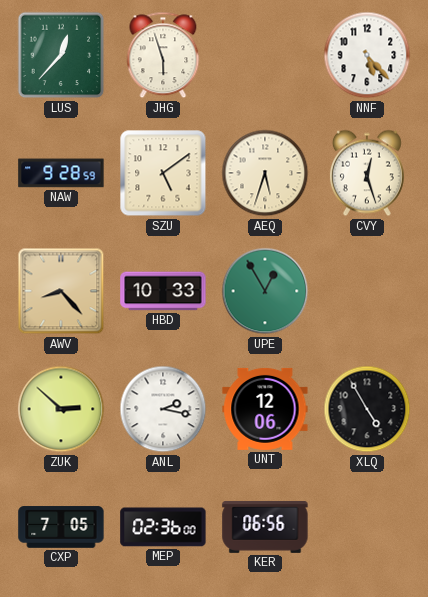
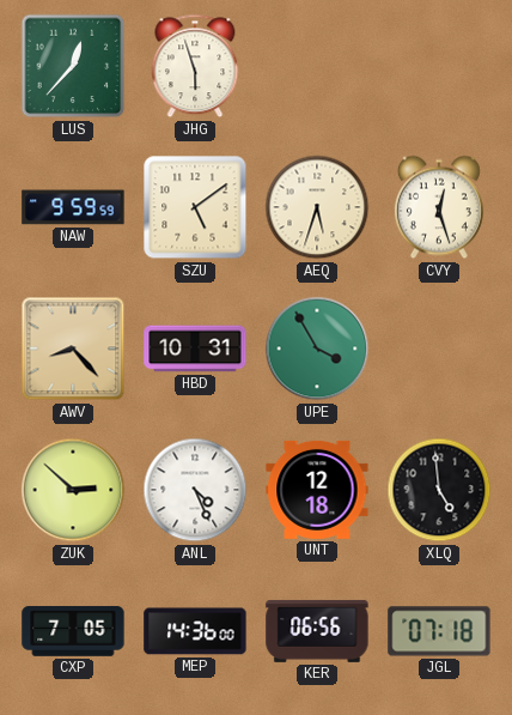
NNF: 5:23 -> none (367, 55)
NAW: 9:28 -> 9:59 (73, 207)
HBD: 10:33 -> 10:31 (195, 349)
UPE: 12:55 -> 3:55 (317, 349)
ANL: 2:17 -> 4:26 (195, 490)
UNT: 12:06 -> 12:18 (317, 490)
XLQ: 4:55 -> 4:59 (439, 490)
MEP: 02:36 -> 14:36 (195, 631)
JGL: none -> 07:18 (439, 631)
